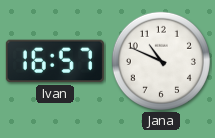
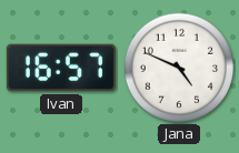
Jana: 10:49 -> 4:49 (179, 68)
